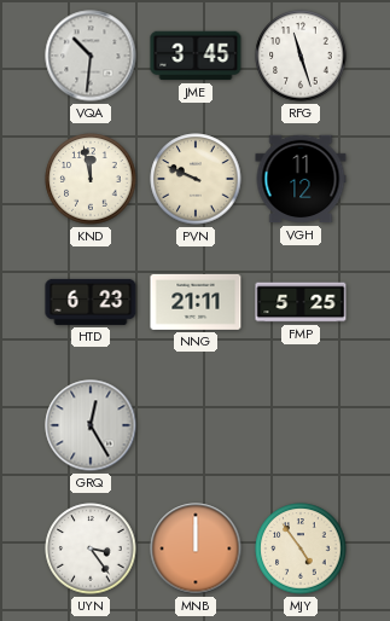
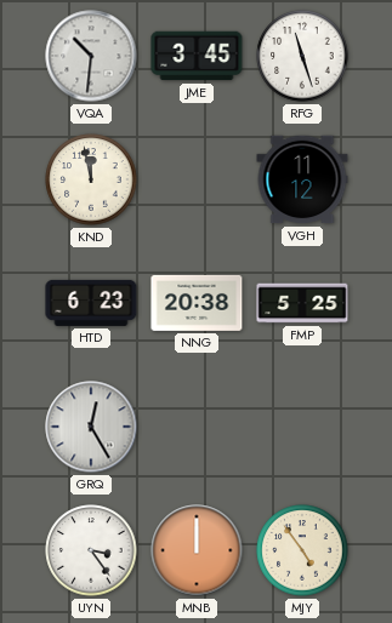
PVN: 9:49 -> none (196, 179)
NNG: 21:11 -> 20:38 (197, 303)
